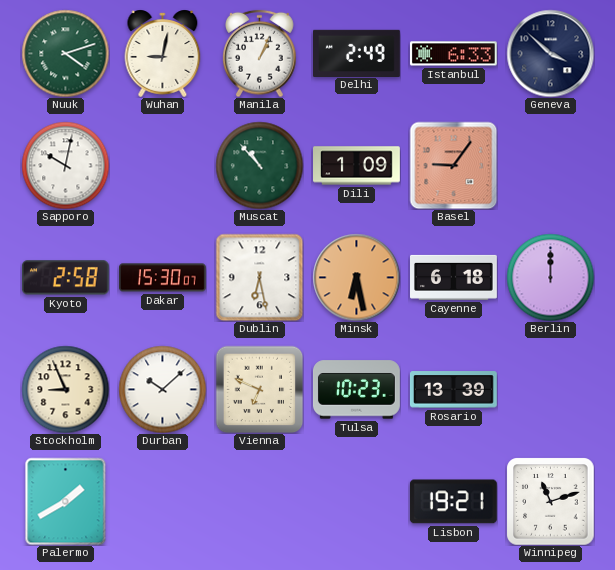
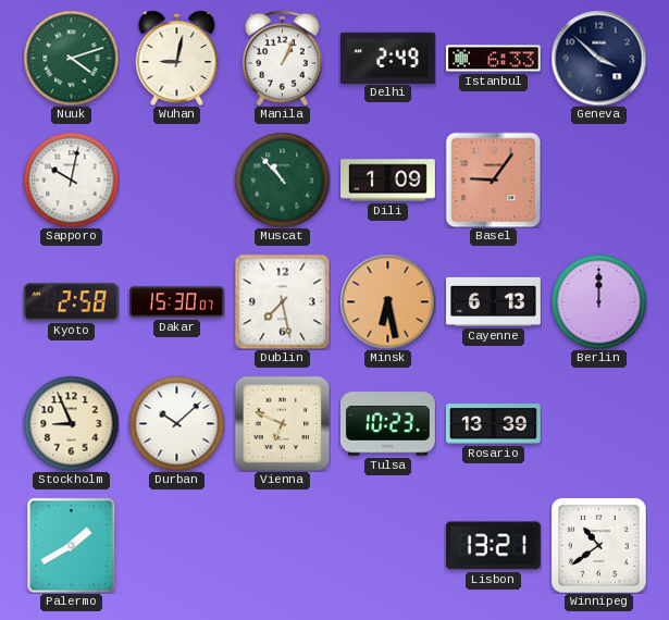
Dublin: 6:28 -> 7:28 (282, 301)
Cayenne: 6:18 -> 6:13 (494, 301)
Lisbon: 19:21 -> 13:21 (493, 546)
Winnipeg: 11:12 -> 10:39 (598, 545)
